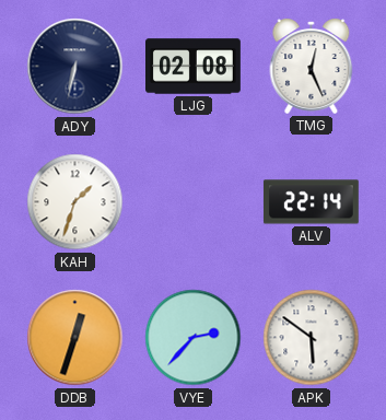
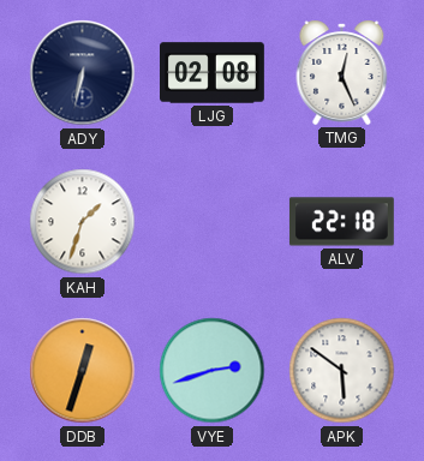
ALV: 22:14 -> 22:18 (341, 222)
VYE: 2:37 -> 2:42 (213, 371)
